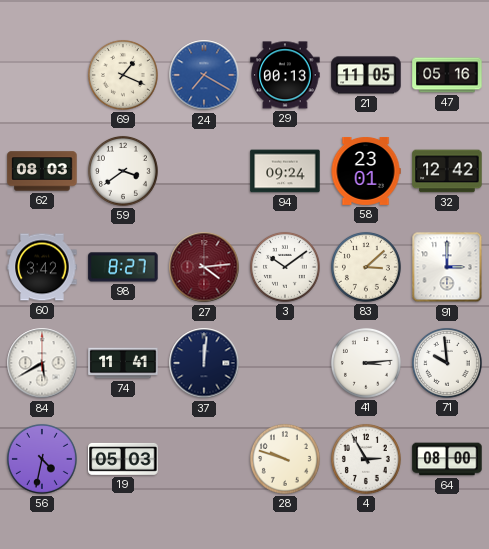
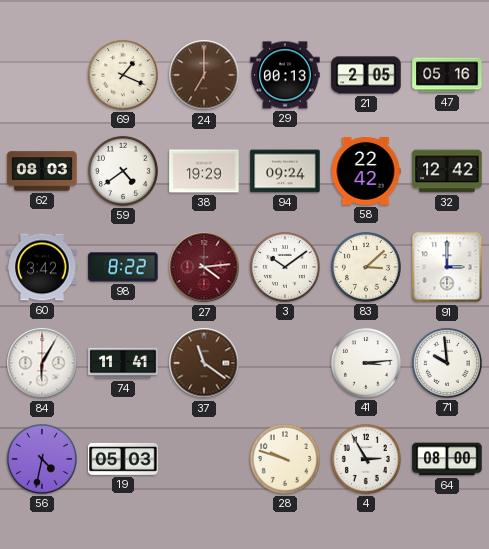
24: 7:20 -> 7:00 (204, 75)
24 dial: blue -> brown (204, 75)
21: 11:05 -> 2:05 (366, 75)
59: 3:39 -> 4:39 (123, 171)
38: none -> 19:29 (204, 171)
58: 23:01 -> 22:42 (366, 172)
98: 8:27 -> 8:22 (123, 267)
84: 5:40 -> 6:05 (42, 363)
37: 12:01 -> 11:21 (204, 363)
37 dial: navy -> brown (204, 363)
